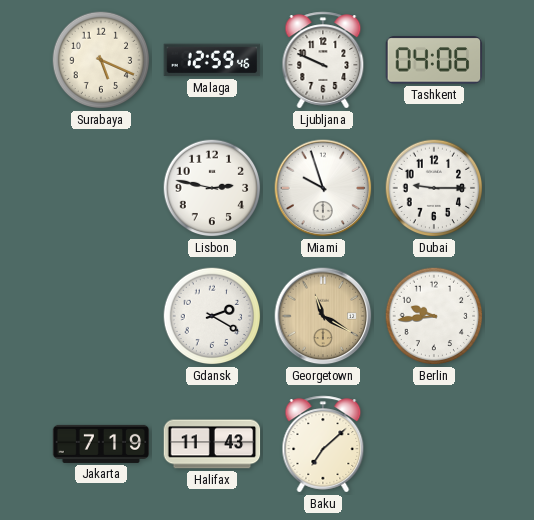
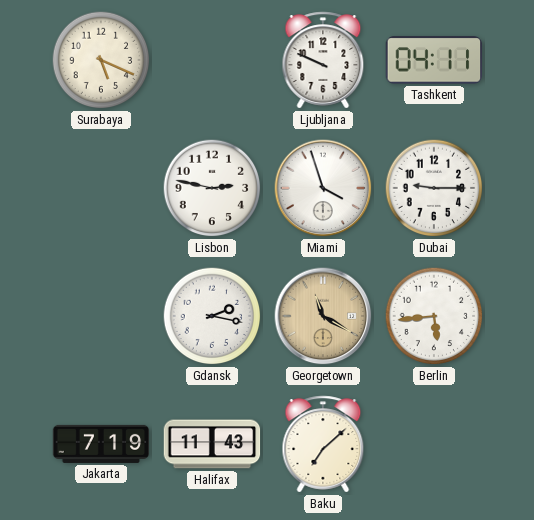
Malaga: 12:59 -> none (212, 60)
Tashkent: 04:06 -> 04:11 (434, 60)
Miami: 9:57 -> 3:57 (323, 188)
Gdansk: 2:20 -> 2:17 (212, 316)
Berlin: 9:44 -> 5:44 (434, 316)
